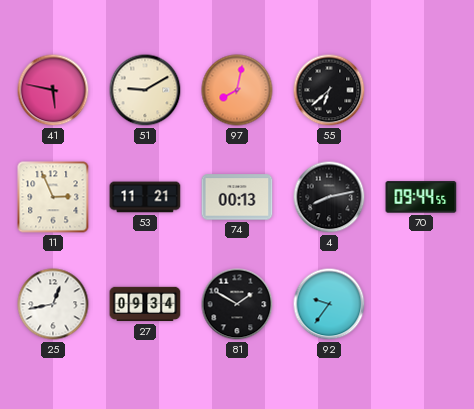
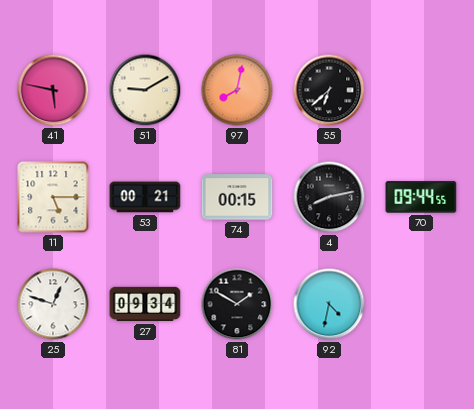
11: 2:56 -> 5:15 (53, 197)
53: 11:21 -> 00:21 (145, 197)
74: 00:13 -> 00:15 (237, 197)
25: 12:43 -> 12:48 (53, 304)
92: 9:36 -> 4:32 (329, 304)
